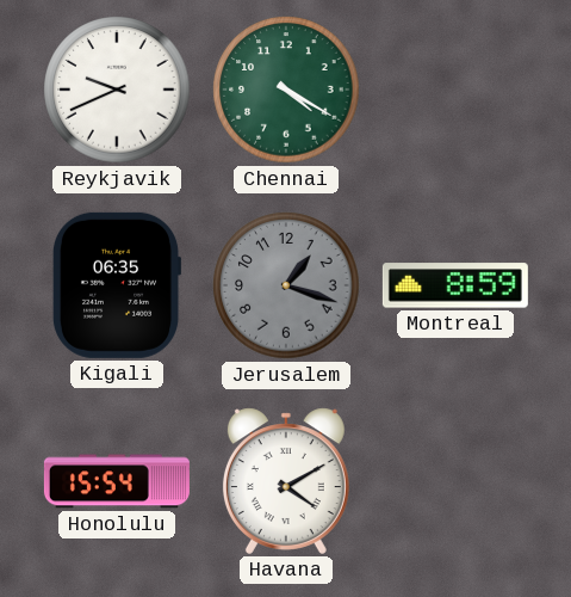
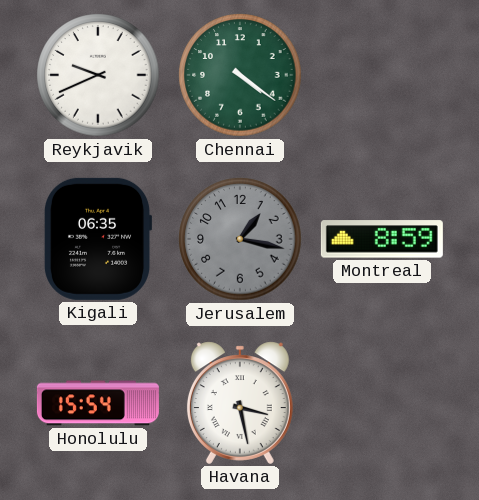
Chennai: 4:20 -> 4:21 (240, 75)
Jerusalem: 1:18 -> 1:17 (240, 239)
Havana: 4:10 -> 3:28 (240, 403)
